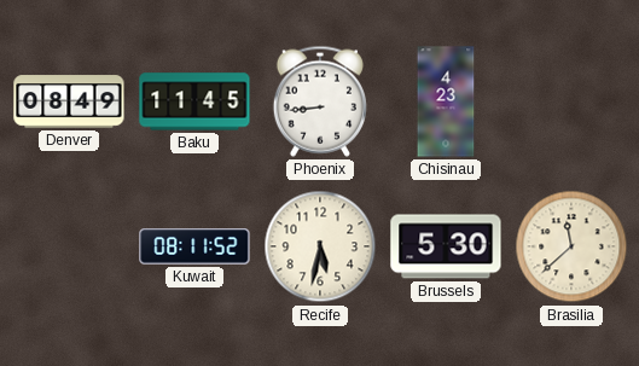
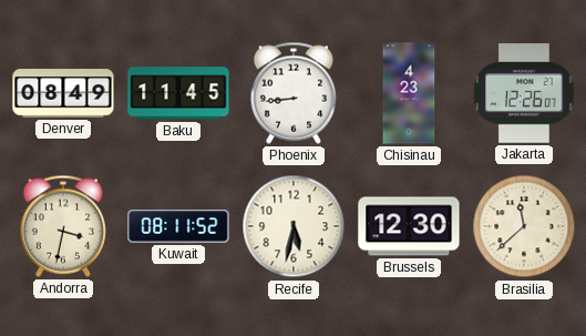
Jakarta: none -> 12:26 (524, 93)
Andorra: none -> 3:32 (63, 226)
Brussels: 5:30 -> 12:30 (409, 226)
